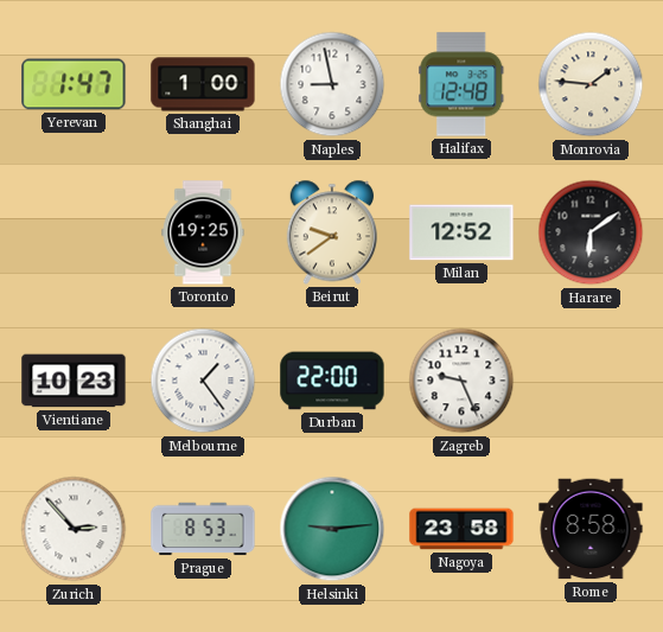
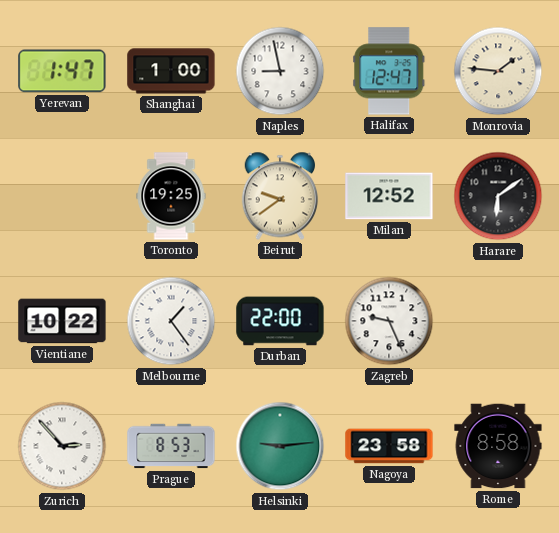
Halifax: 12:48 -> 12:47 (389, 71)
Vientiane: 10:23 -> 10:22 (62, 321)
